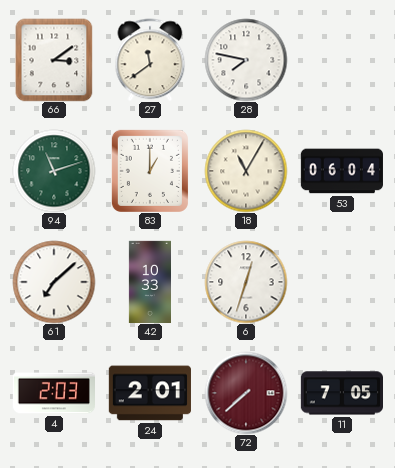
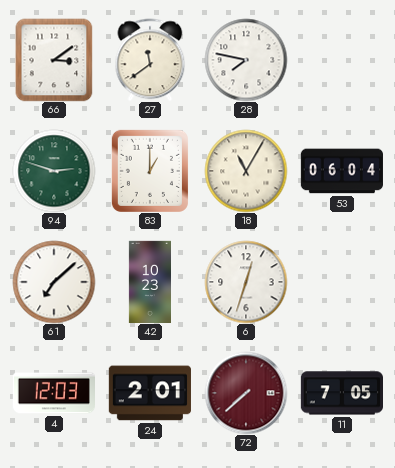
94: 11:12 -> 2:48 (54, 171)
42: 10:33 -> 10:23 (149, 281)
4: 2:03 -> 12:03 (53, 393)
